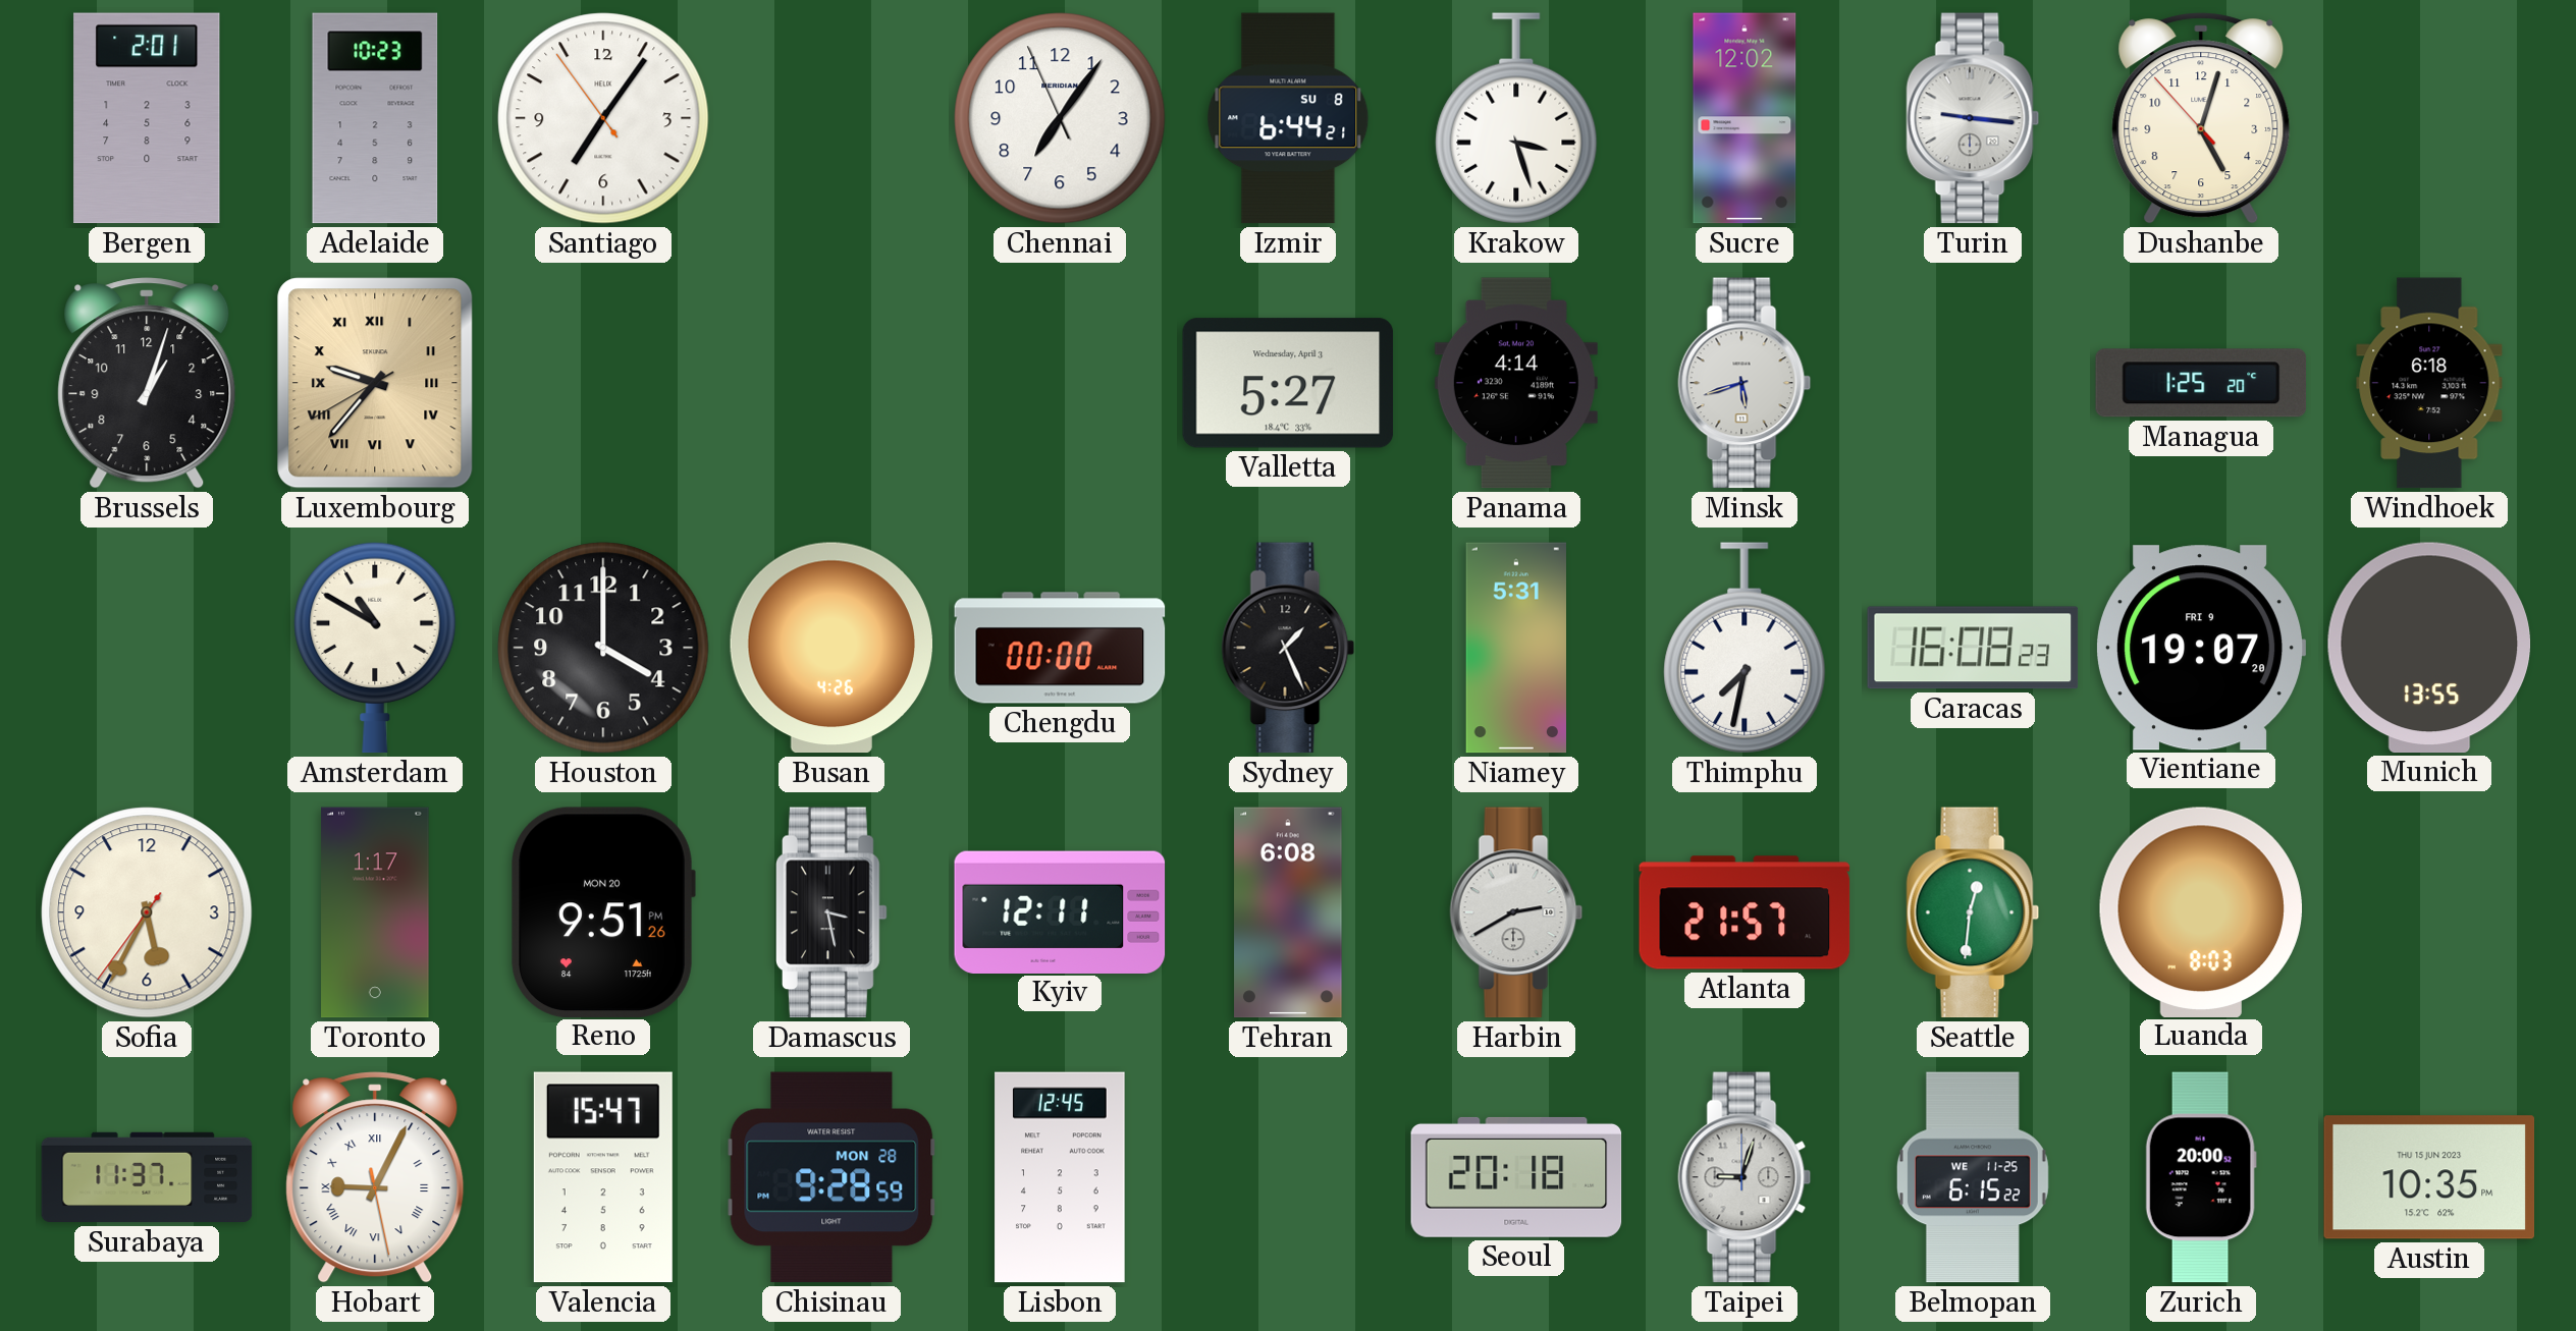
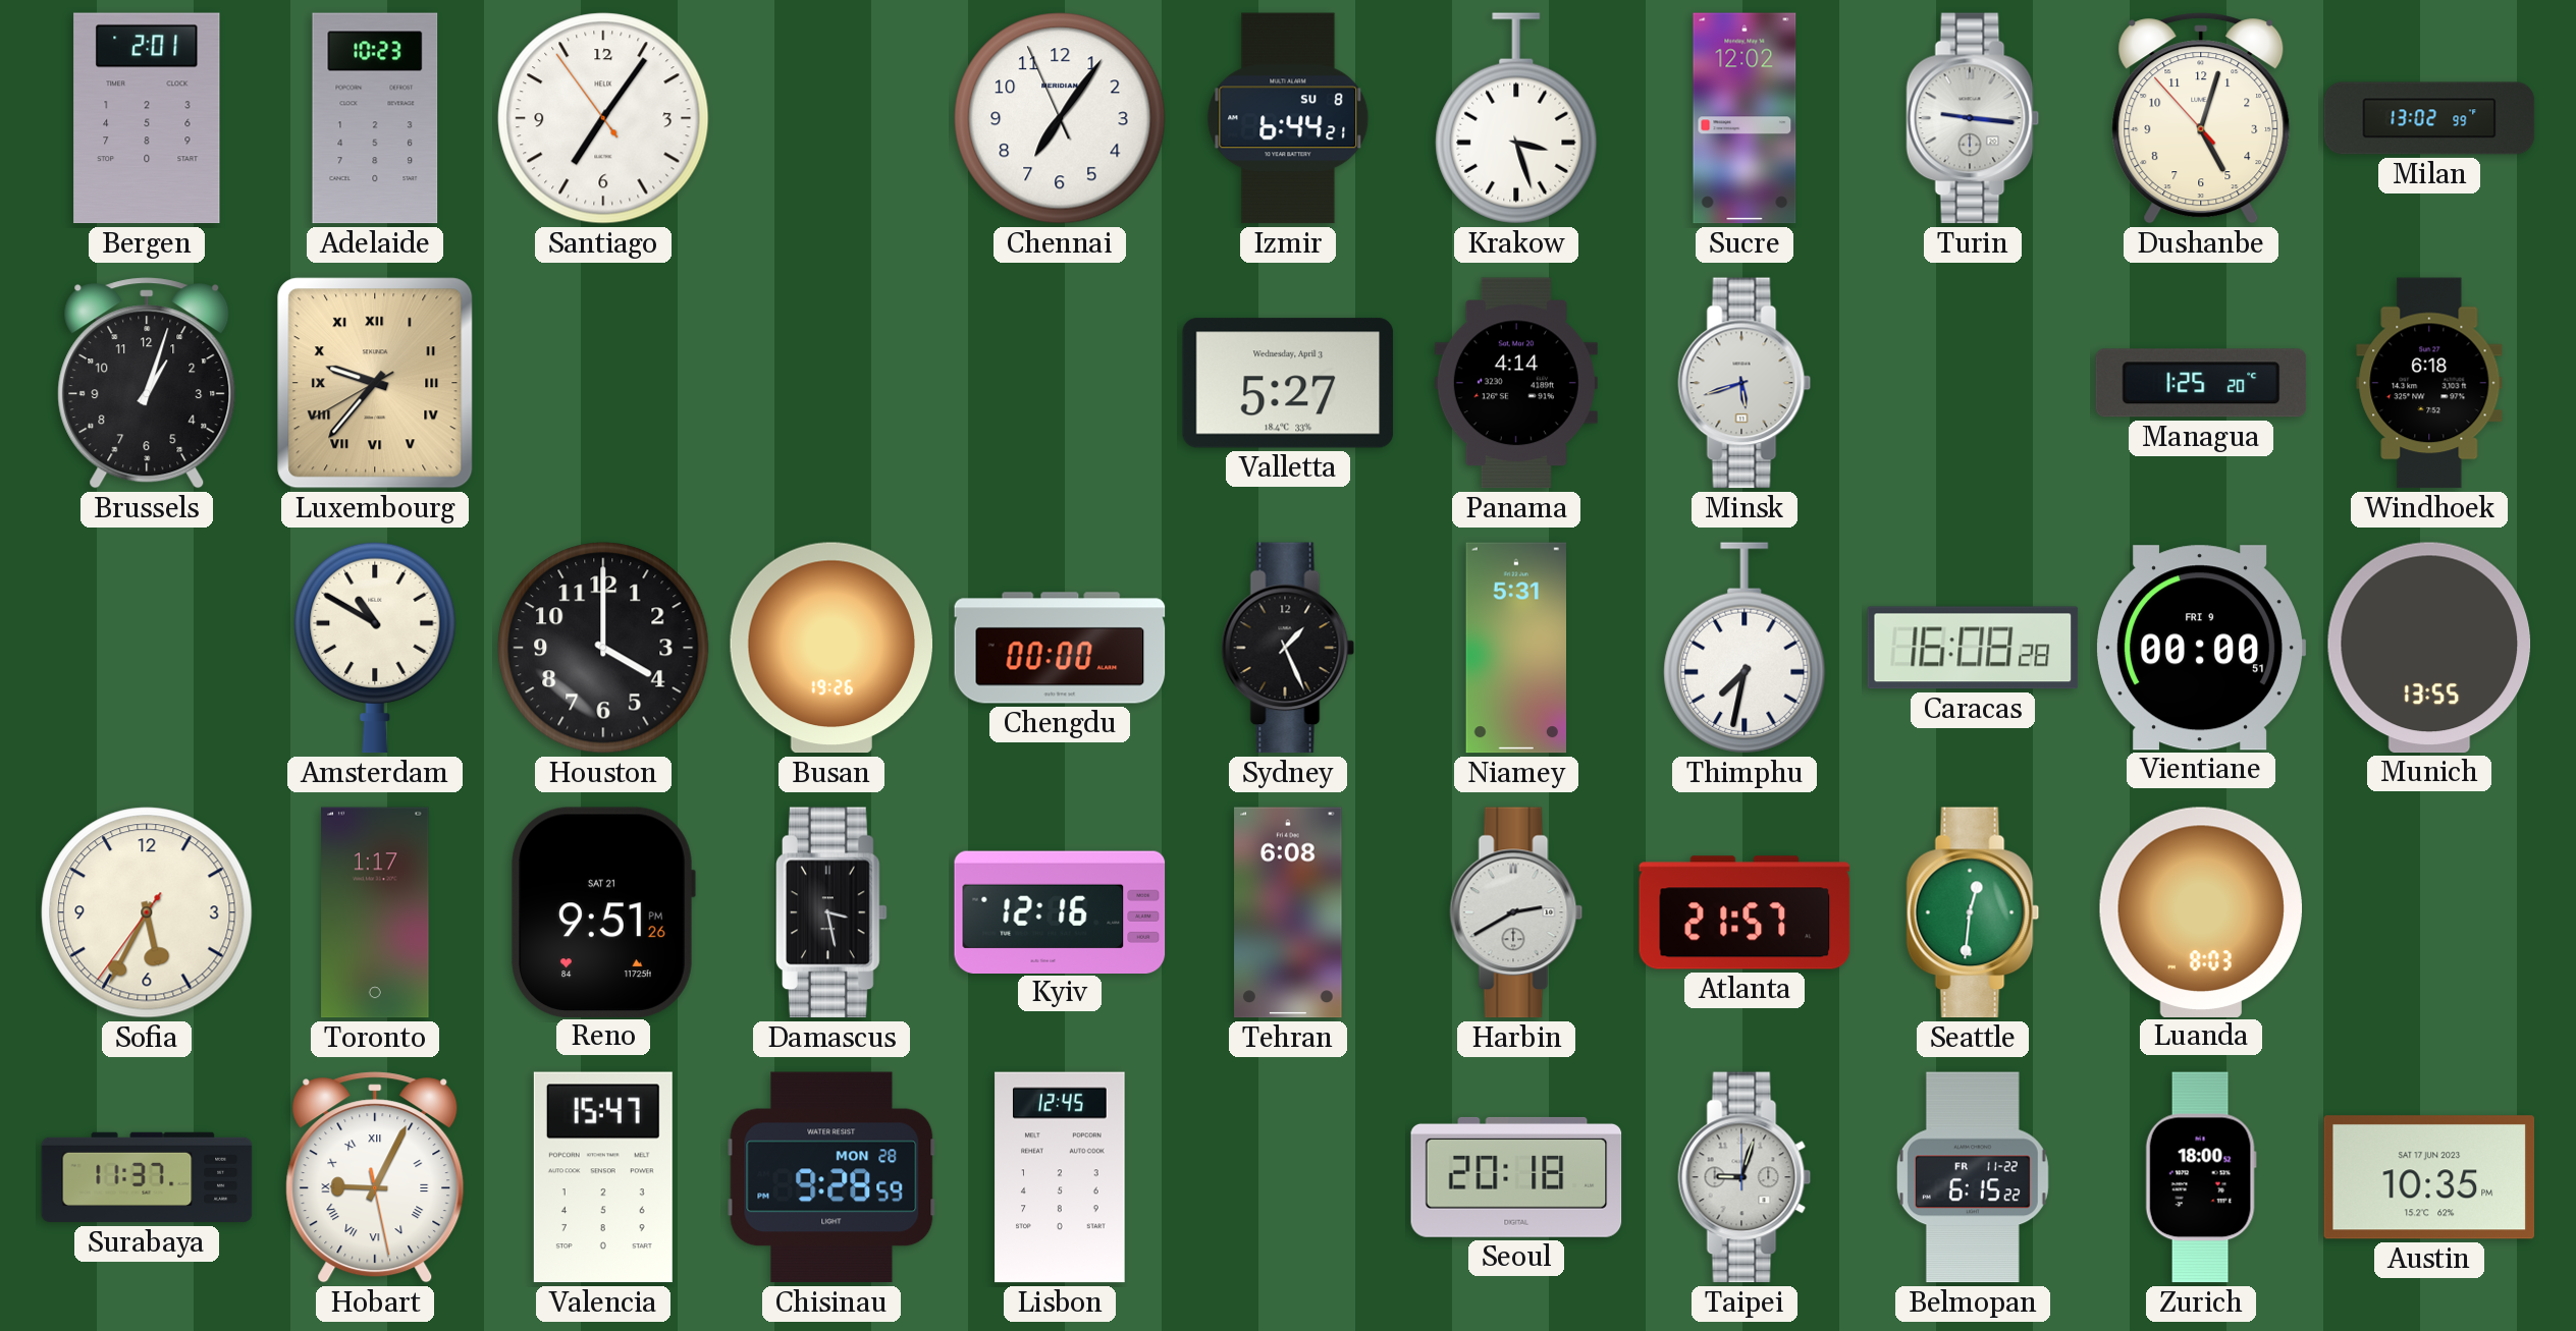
Milan: none -> 13:02 (2429, 118)
Busan: 4:26 -> 19:26 (830, 648)
Caracas: 16:08:23 -> 16:08:28 (1973, 648)
Vientiane: 19:07 -> 00:00 (2202, 648)
Reno date: MON 20 -> SAT 21 (603, 911)
Kyiv: 12:11 -> 12:16 (1060, 911)
Belmopan date: WE 11-25 -> FR 11-22 (1973, 1177)
Zurich: 20:00 -> 18:00 (2201, 1177)
Austin date: THU 15 JUN 2023 -> SAT 17 JUN 2023 (2429, 1177)
